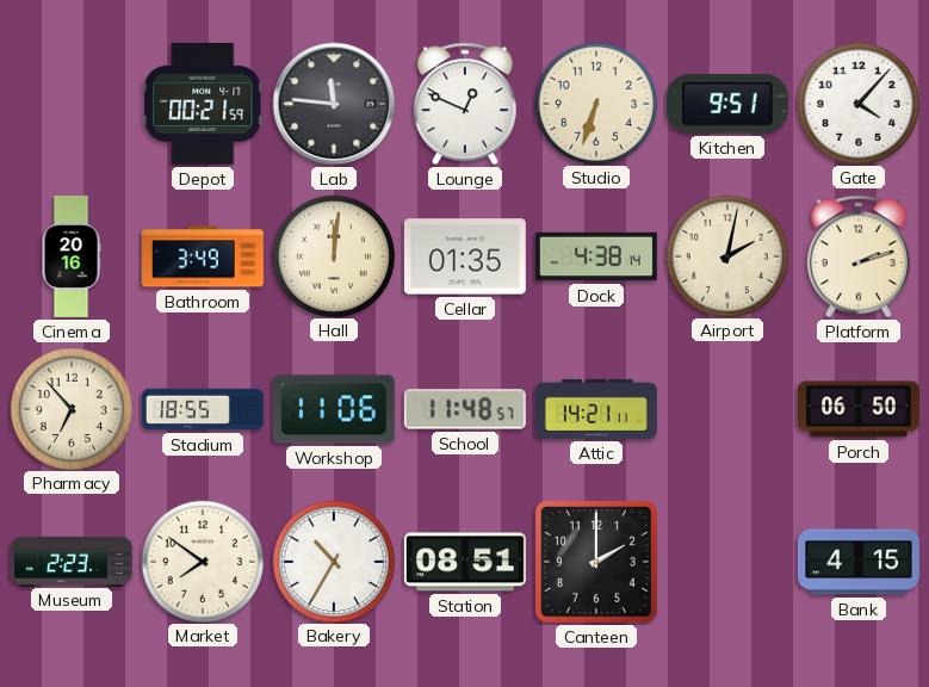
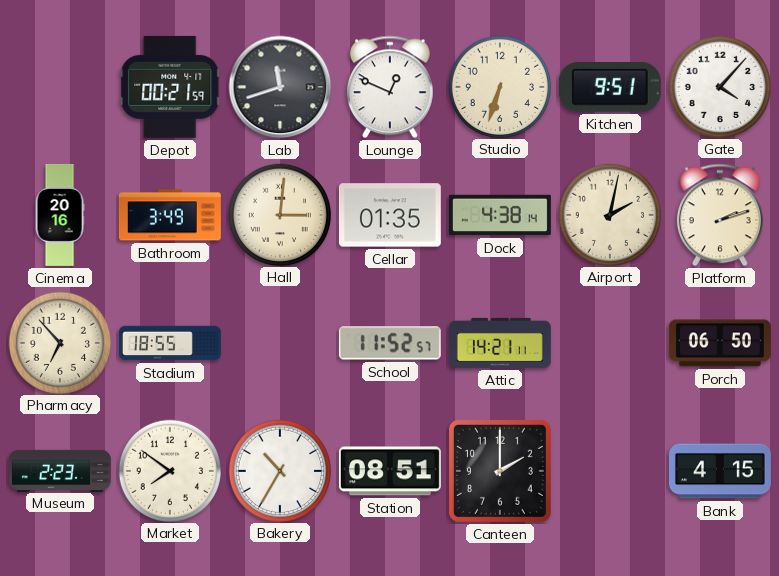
Lab: 11:46 -> 11:42 (280, 87)
Hall: 12:01 -> 3:01 (279, 214)
Workshop: 11:06 -> none (334, 409)
School: 11:48 -> 11:52 (390, 343)
